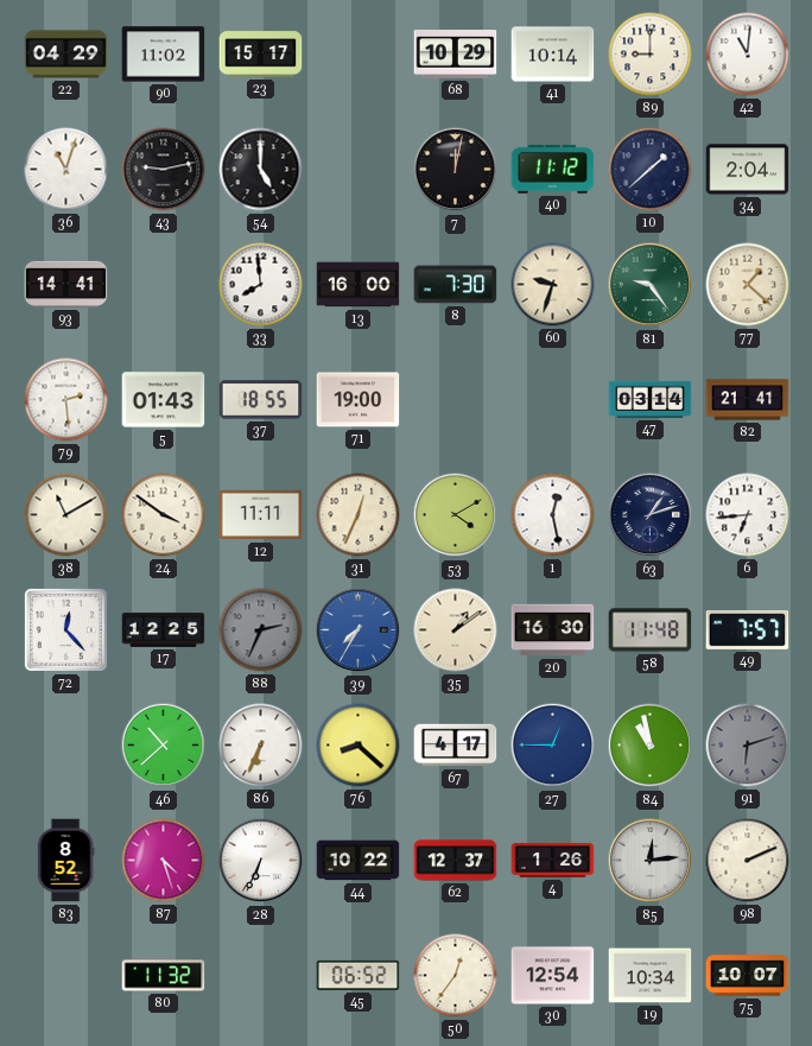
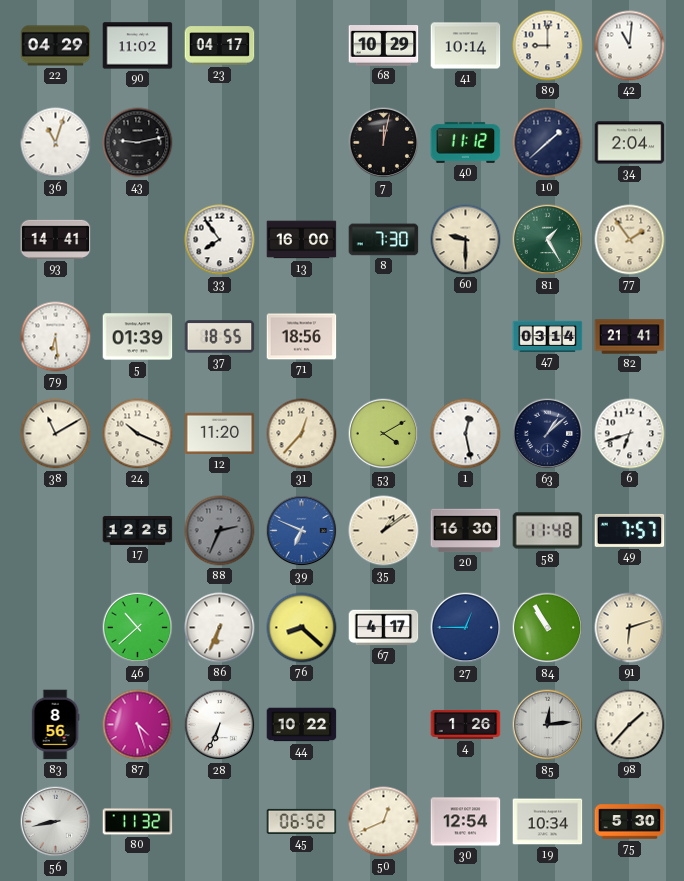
23: 15:17 -> 04:17 (220, 46)
54: 5:00 -> none (261, 170)
33: 7:59 -> 7:54 (220, 240)
60: 9:33 -> 9:30 (466, 240)
81: 9:24 -> 1:25 (548, 240)
77: 1:22 -> 1:54 (630, 240)
79: 2:29 -> 6:29 (56, 337)
5: 01:43 -> 01:39 (138, 337)
71: 19:00 -> 18:56 (302, 337)
24: 3:51 -> 10:19 (138, 434)
12: 11:11 -> 11:20 (220, 434)
31: 12:34 -> 12:37 (302, 434)
63: 1:12 -> 1:08 (548, 434)
6: 6:44 -> 6:42 (630, 434)
72: 12:23 -> none (65, 629)
39: 7:35 -> 6:49 (302, 531)
84: 10:58 -> 10:55 (548, 628)
91 dial: grey -> cream (630, 628)
83: 8:52 -> 8:56 (55, 725)
62: 12:37 -> none (456, 861)
98: 2:11 -> 1:37 (630, 725)
56: none -> 8:43 (56, 822)
50: 12:36 -> 12:41 (384, 822)
75: 10:07 -> 5:30 (630, 822)
